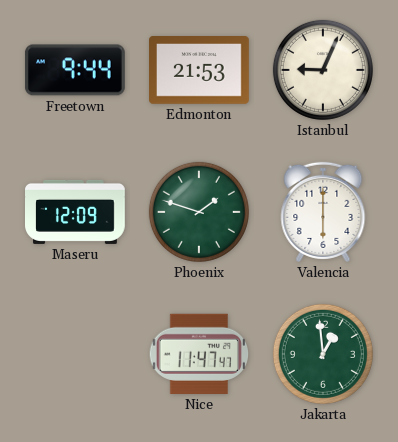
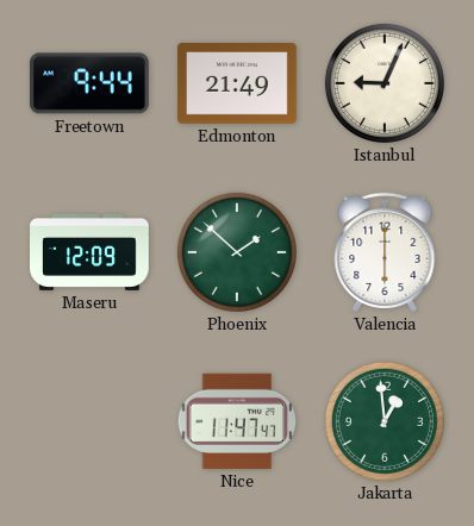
Edmonton: 21:53 -> 21:49 (238, 84)
Phoenix: 1:48 -> 1:52 (237, 252)
